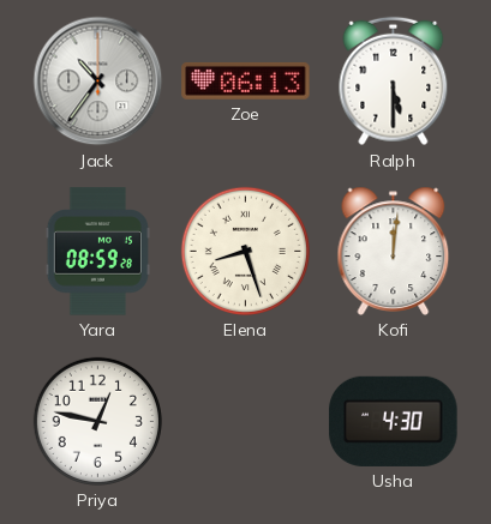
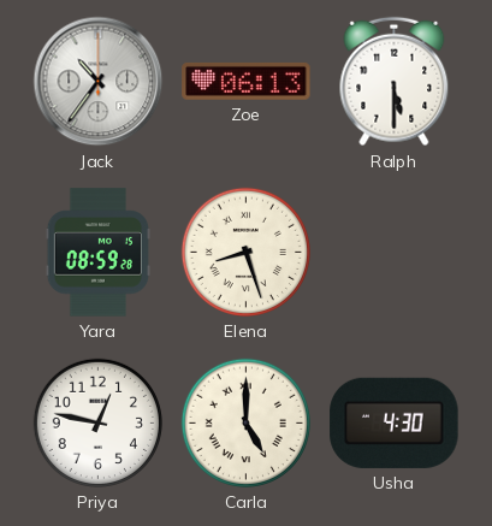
Kofi: 12:01 -> none (394, 251)
Carla: none -> 5:00 (245, 422)
